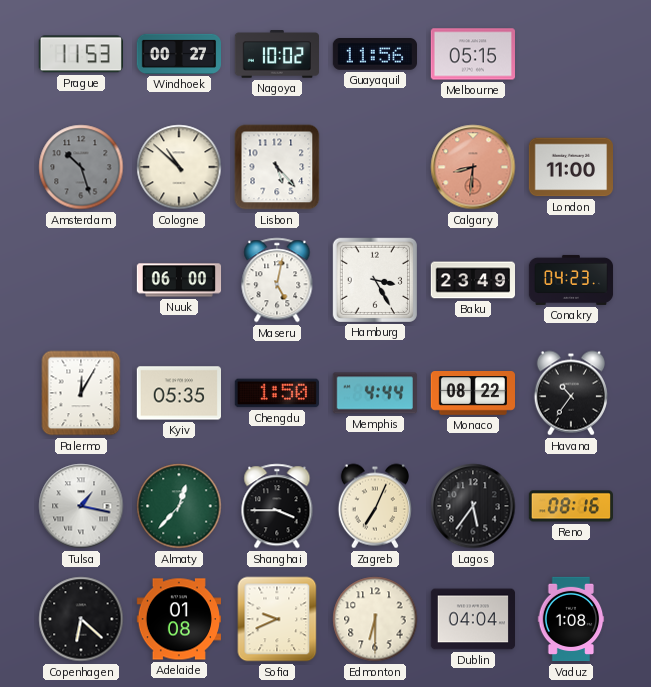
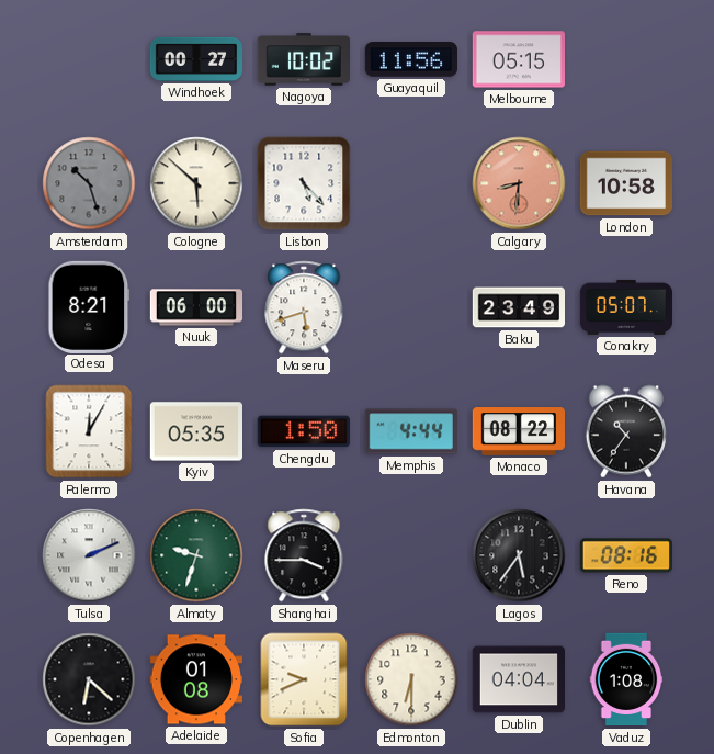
Prague: 11:53 -> none (81, 54)
Cologne: 10:52 -> 5:52 (196, 183)
London: 11:00 -> 10:58 (625, 183)
Odesa: none -> 8:21 (89, 306)
Maseru: 5:02 -> 5:42 (304, 307)
Hamburg: 3:25 -> none (374, 280)
Conakry: 04:23 -> 05:07 (626, 307)
Tulsa: 1:17 -> 2:11 (89, 555)
Almaty: 12:37 -> 9:33 (196, 555)
Zagreb: 7:04 -> none (375, 506)
